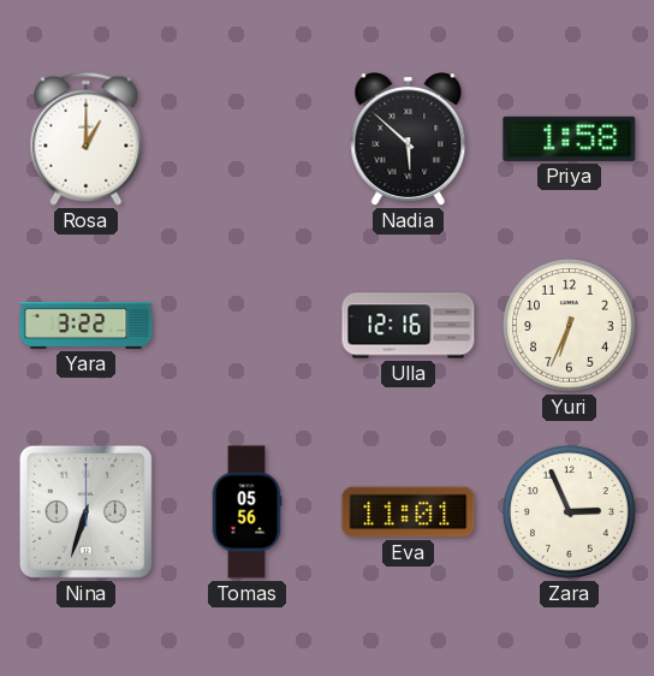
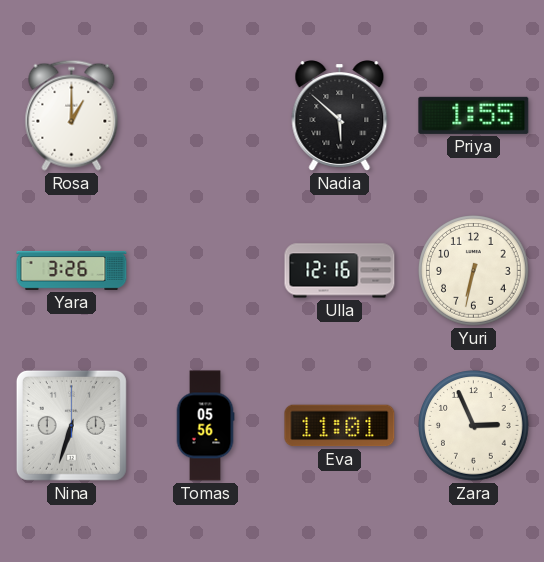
Priya: 1:58 -> 1:55 (474, 115)
Yara: 3:22 -> 3:26 (72, 271)
Yuri: 6:34 -> 6:32 (474, 271)
